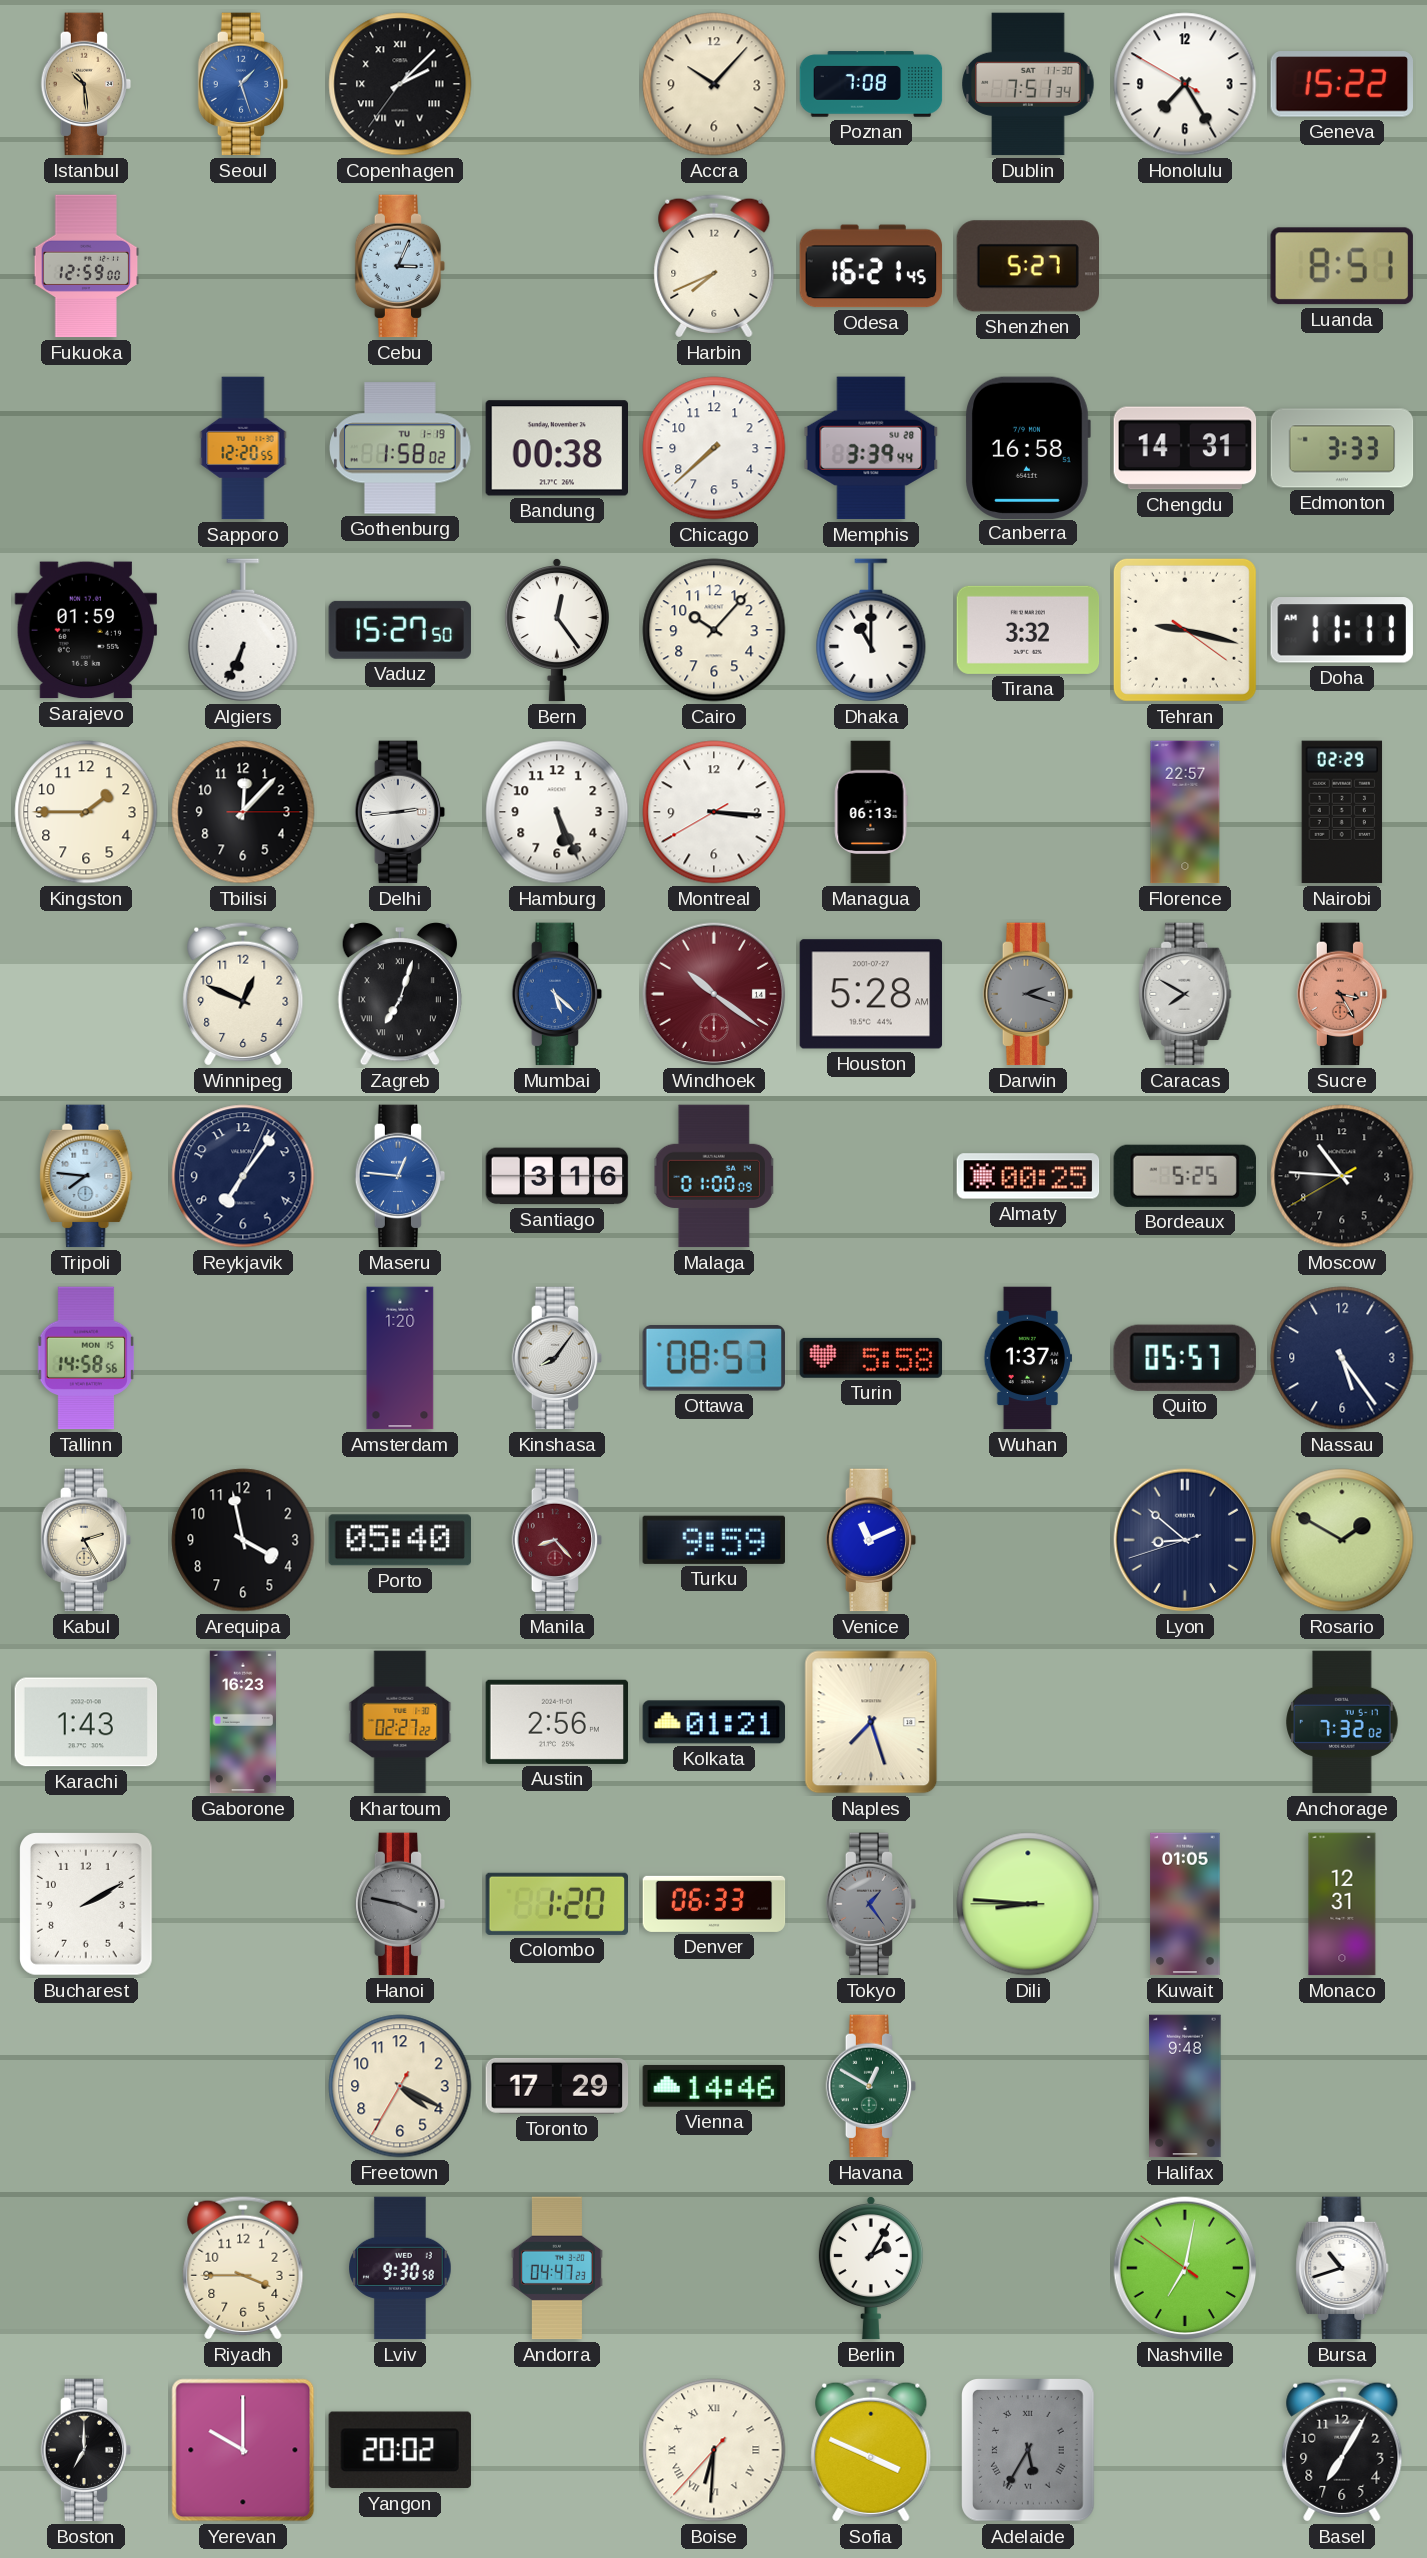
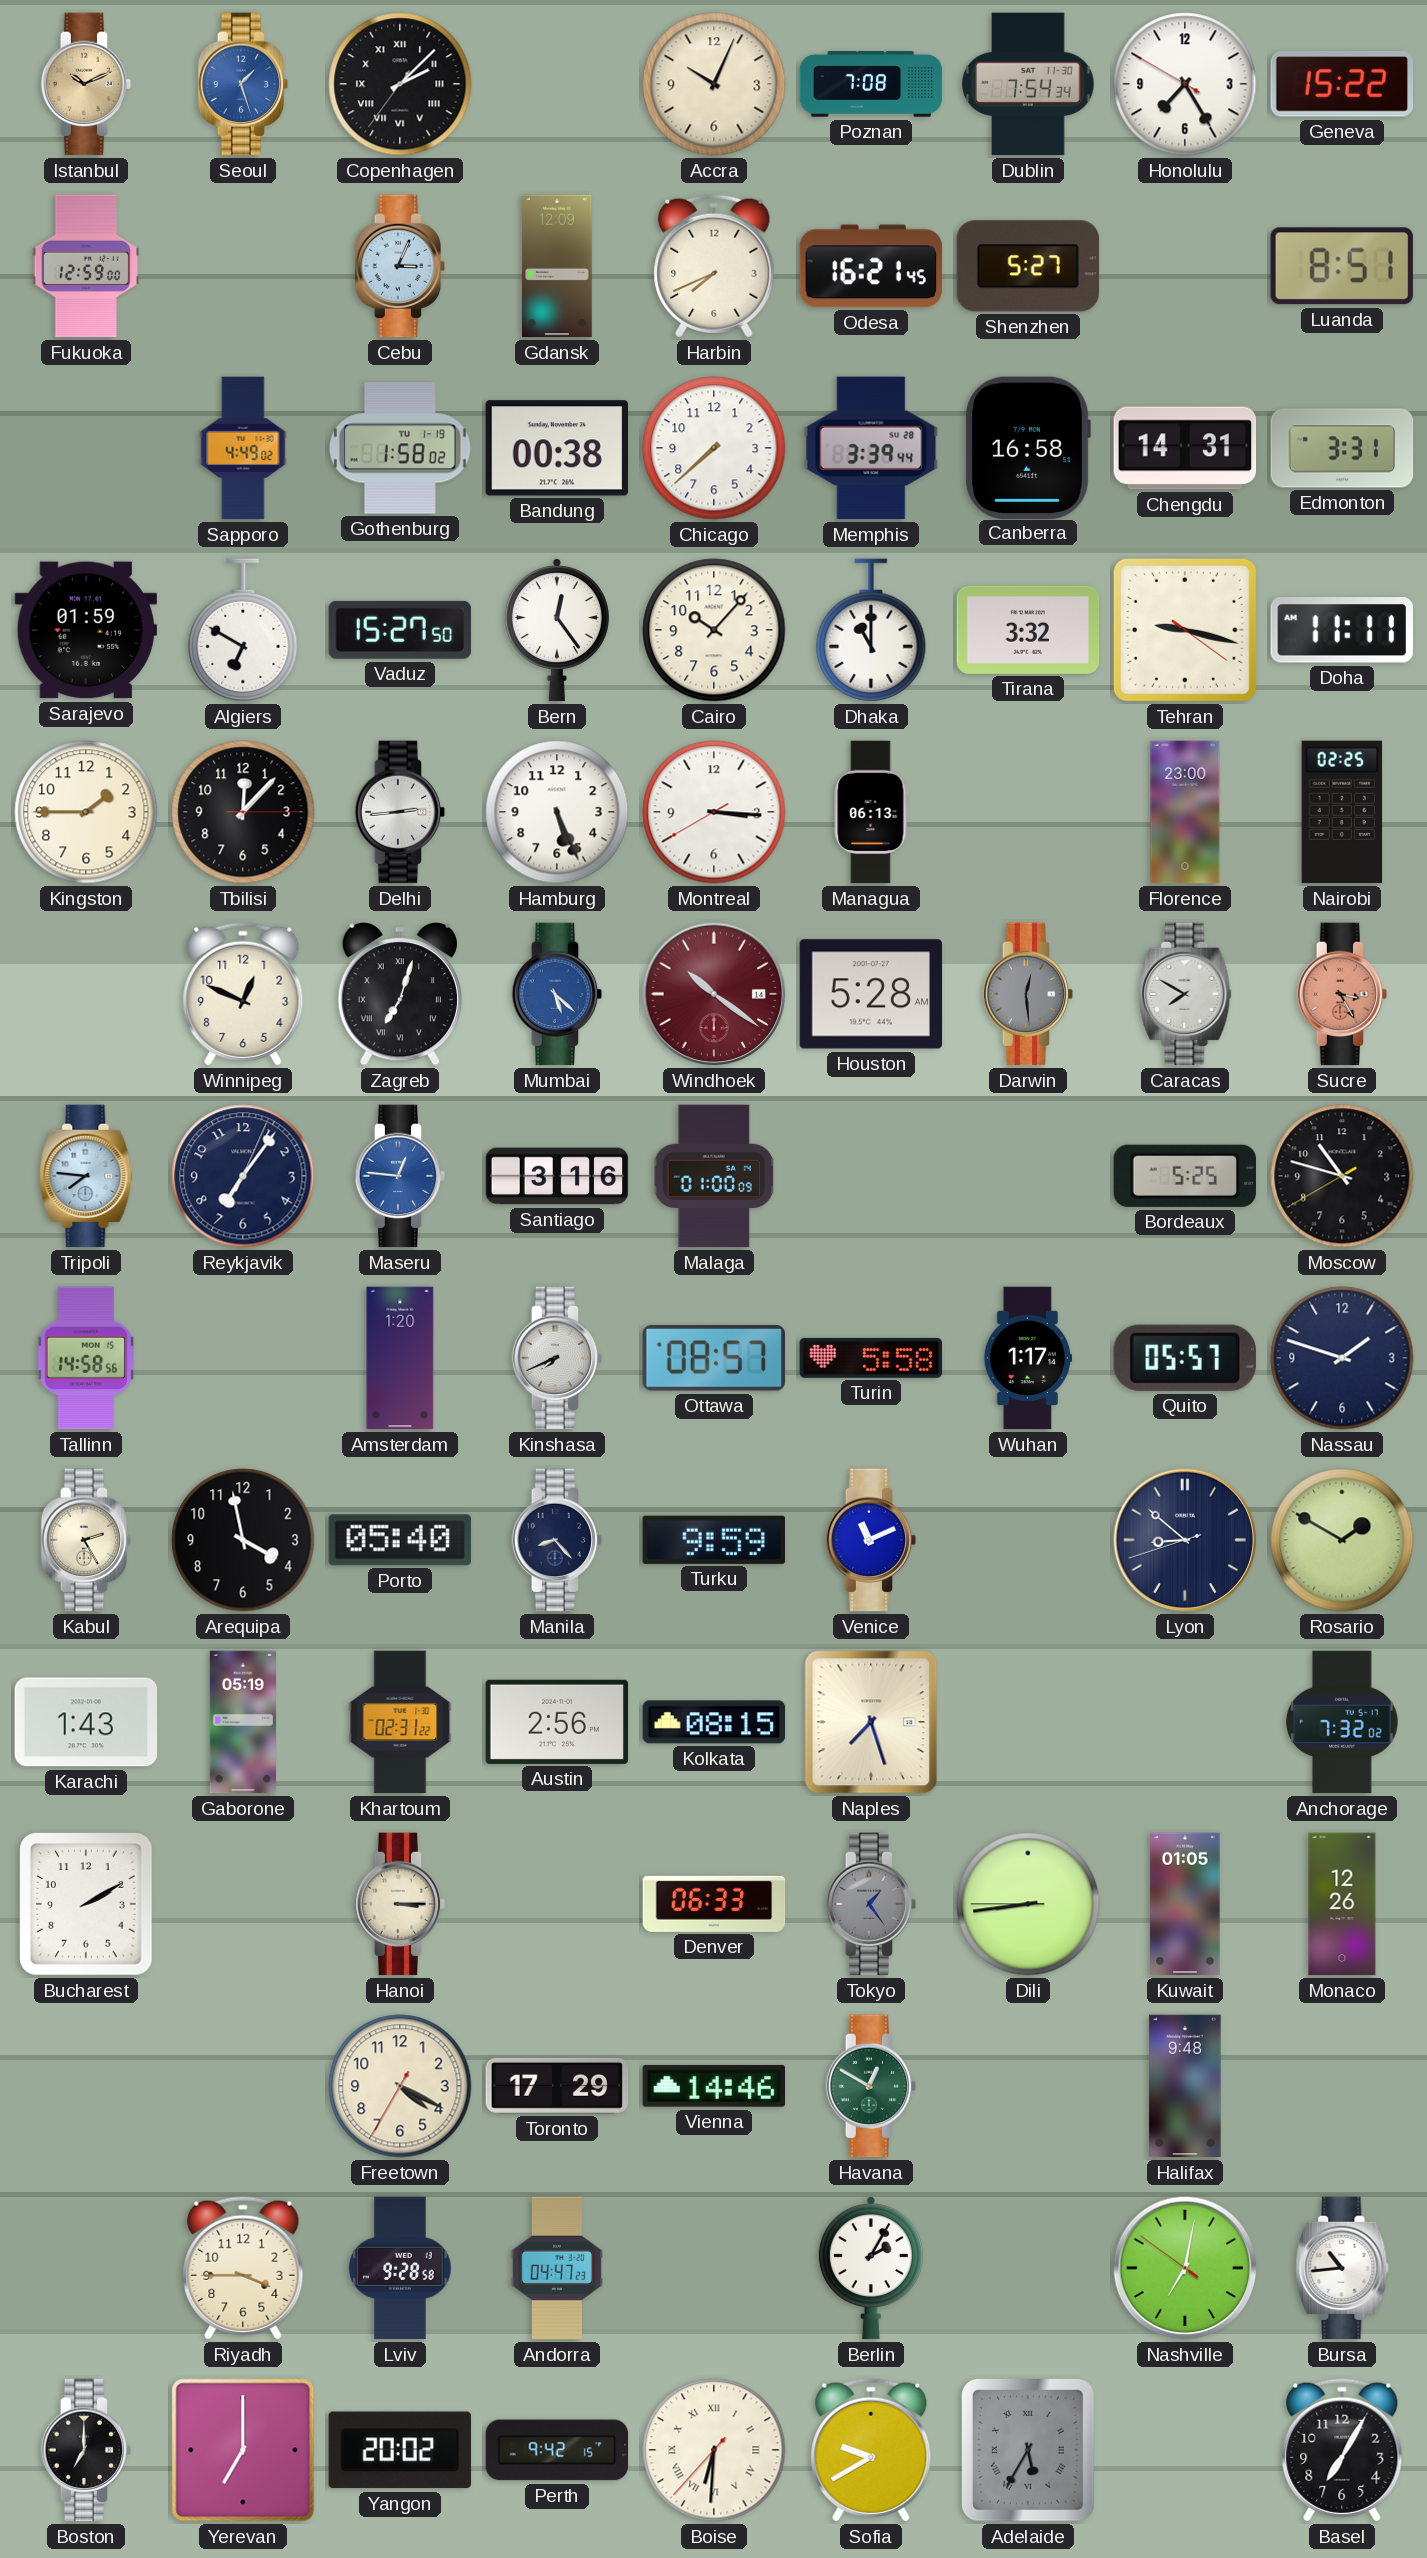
Istanbul: 10:29 -> 10:11 (86, 84)
Accra: 10:07 -> 10:04 (714, 84)
Dublin: 7:51 -> 7:54 (1028, 84)
Gdansk: none -> 12:09 (557, 266)
Sapporo: 12:20 -> 4:49 (243, 448)
Edmonton: 3:33 -> 3:31 (1342, 448)
Algiers: 6:34 -> 6:50 (243, 630)
Florence: 22:57 -> 23:00 (1185, 812)
Nairobi: 02:29 -> 02:25 (1342, 812)
Darwin: 2:18 -> 12:29 (1028, 994)
Almaty: 00:25 -> none (1028, 1176)
Moscow: 10:45 -> 10:47 (1342, 1176)
Kinshasa: 8:06 -> 7:41 (557, 1358)
Wuhan: 1:37 -> 1:17 (1027, 1358)
Nassau: 5:24 -> 1:48 (1342, 1358)
Manila dial: burgundy -> navy (557, 1540)
Gaborone: 16:23 -> 05:19 (242, 1722)
Khartoum: 02:27 -> 02:31 (400, 1722)
Kolkata: 01:21 -> 08:15 (714, 1722)
Hanoi: 3:47 -> 3:15 (400, 1904)
Hanoi dial: grey -> cream (400, 1904)
Colombo: 1:20 -> none (556, 1904)
Dili: 8:45 -> 8:43 (1028, 1904)
Monaco: 12:31 -> 12:26 (1342, 1904)
Lviv: 9:30 -> 9:28 (400, 2268)
Bursa: 10:42 -> 10:44 (1342, 2268)
Yerevan: 10:00 -> 7:00 (243, 2450)
Perth: none -> 9:42 (557, 2450)
Sofia: 3:49 -> 9:40 (871, 2450)
